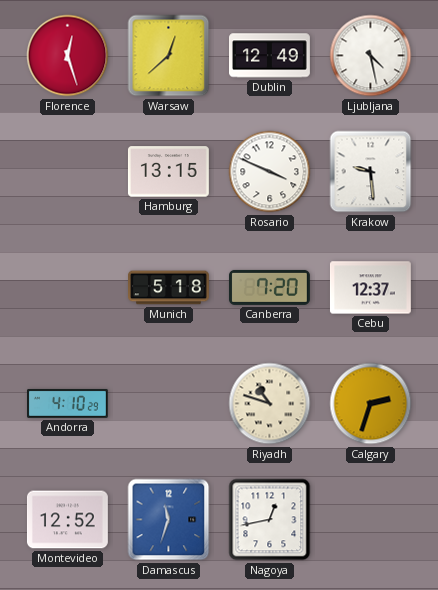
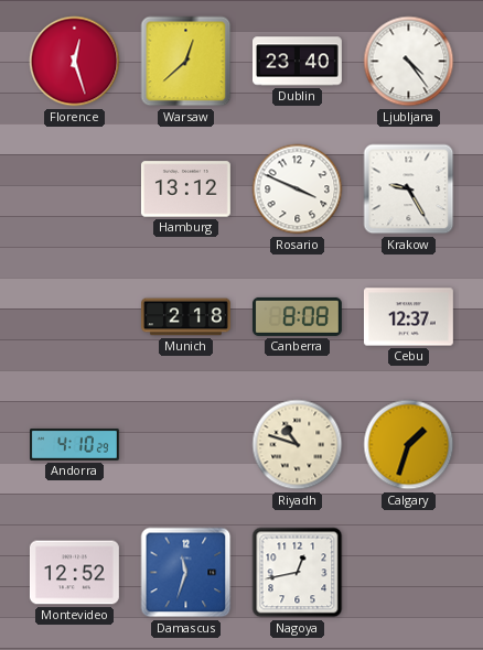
Dublin: 12:49 -> 23:40 (298, 62)
Ljubljana: 4:28 -> 4:24 (409, 62)
Hamburg: 13:15 -> 13:12 (185, 189)
Krakow: 9:29 -> 9:25 (409, 189)
Munich: 5:18 -> 2:18 (186, 317)
Canberra: 7:20 -> 8:08 (297, 316)
Calgary: 2:33 -> 1:33 (409, 445)
